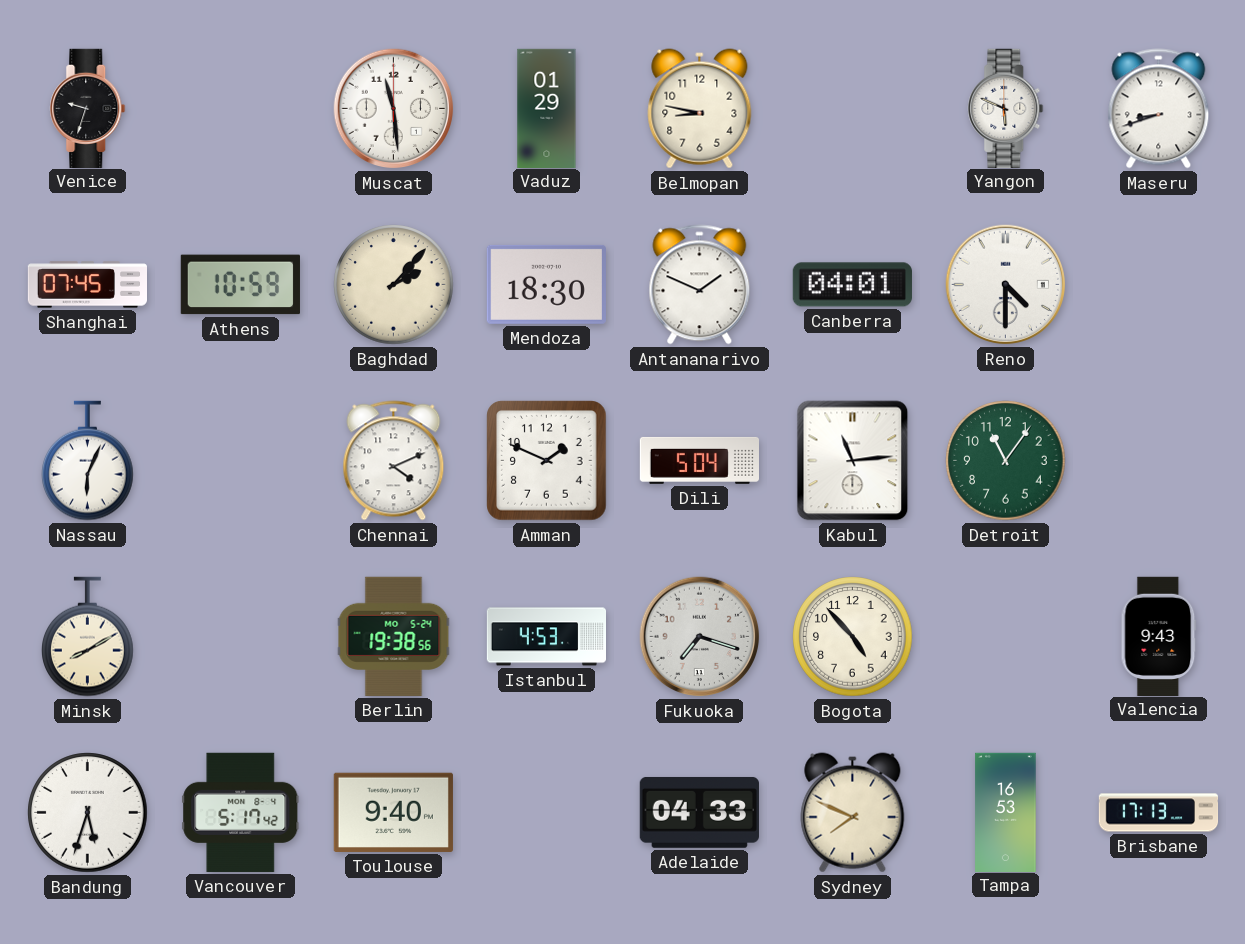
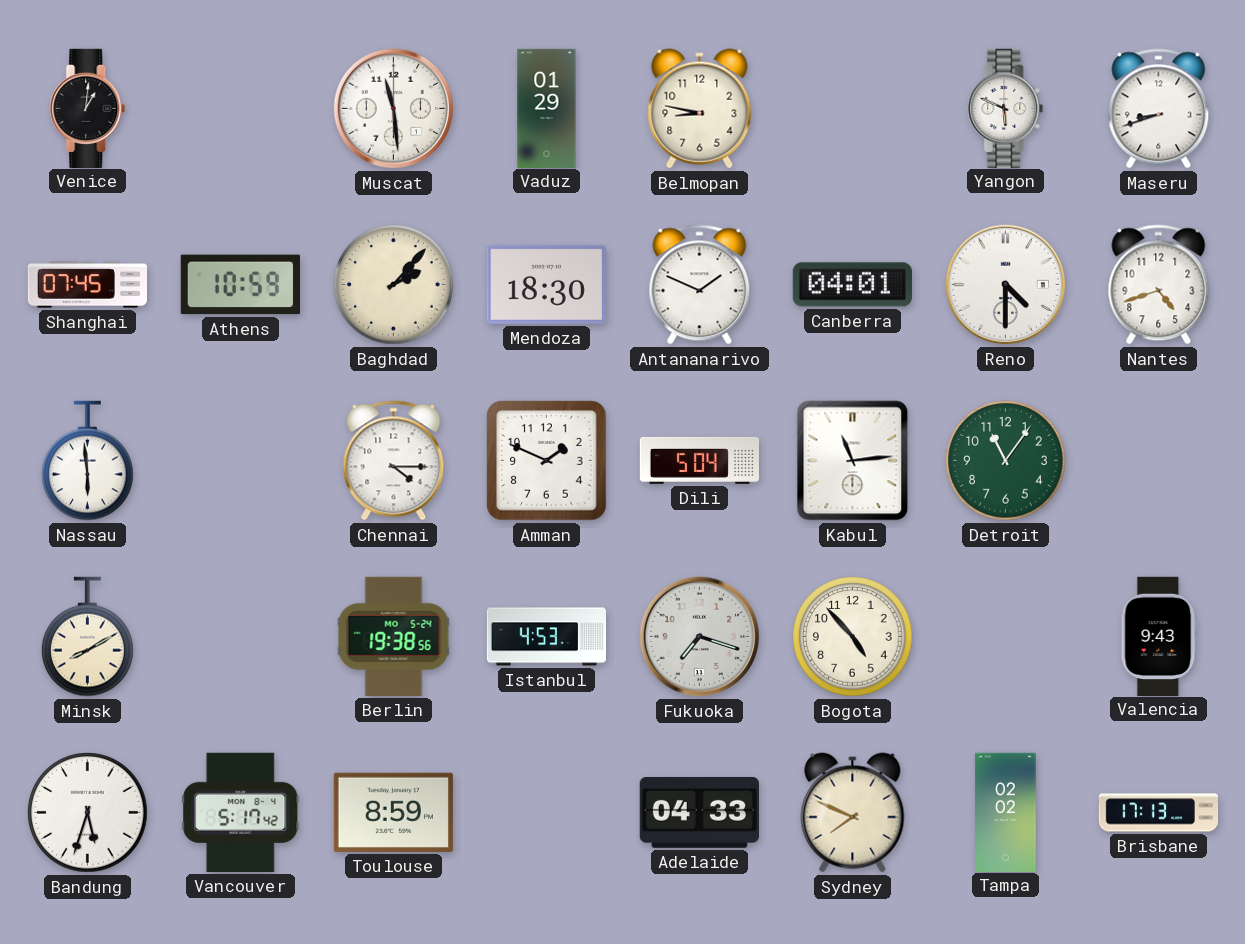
Venice: 9:33 -> 1:01 (88, 108)
Nantes: none -> 4:42 (1159, 285)
Nassau: 6:04 -> 5:59 (88, 461)
Chennai: 4:11 -> 4:15 (394, 461)
Toulouse: 9:40 -> 8:59 (393, 812)
Tampa: 16:53 -> 02:02 (1006, 812)
